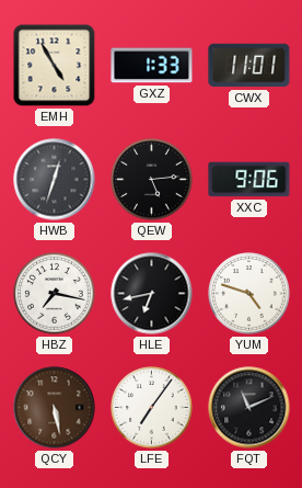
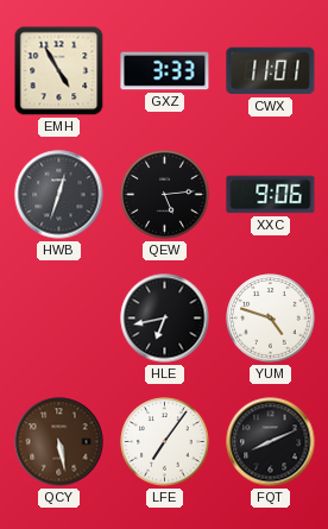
GXZ: 1:33 -> 3:33 (165, 71)
HBZ: 7:17 -> none (55, 294)
FQT: 11:11 -> 8:11 (271, 442)
